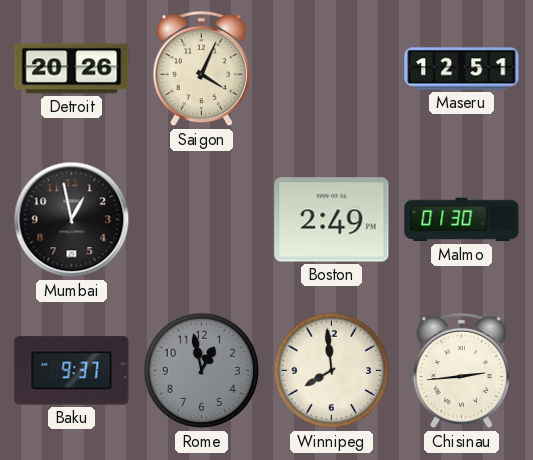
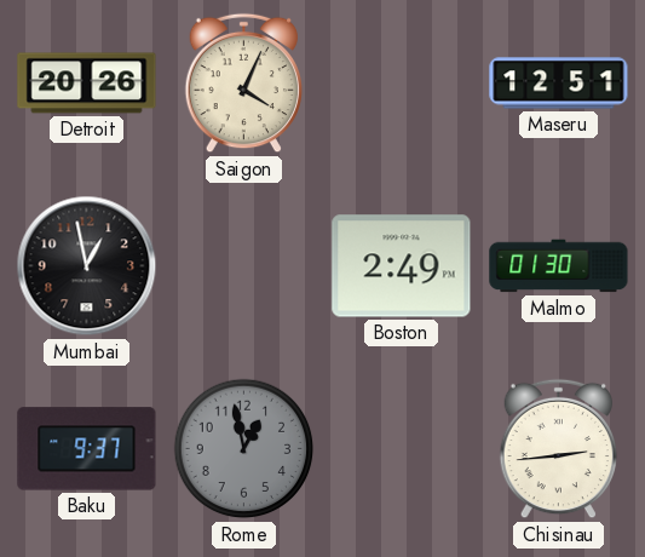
Winnipeg: 7:59 -> none (332, 371)
